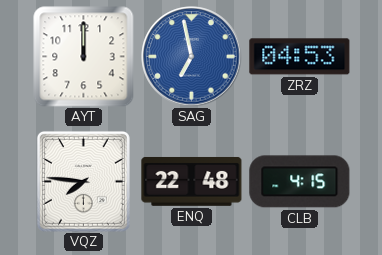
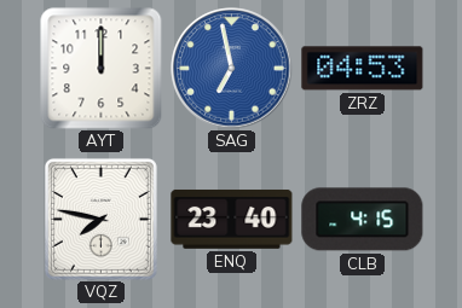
VQZ: 7:46 -> 7:47 (100, 219)
ENQ: 22:48 -> 23:40 (232, 219)
